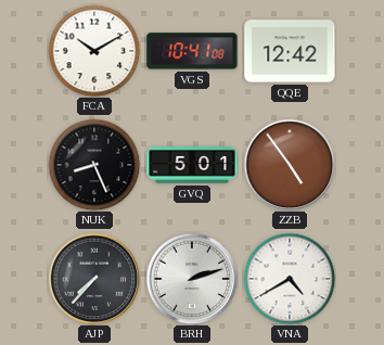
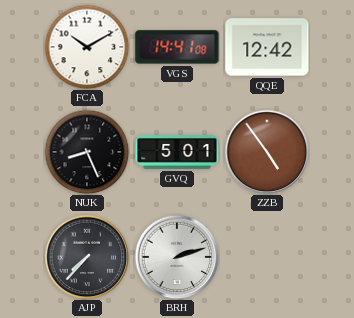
VGS: 10:41 -> 14:41 (177, 47)
VNA: 4:40 -> none (290, 279)
